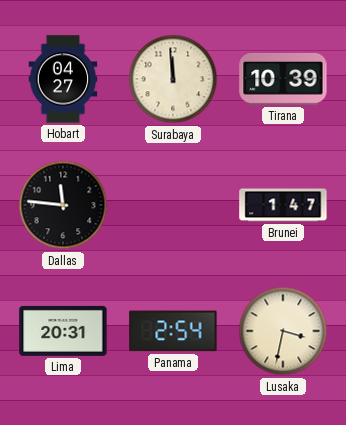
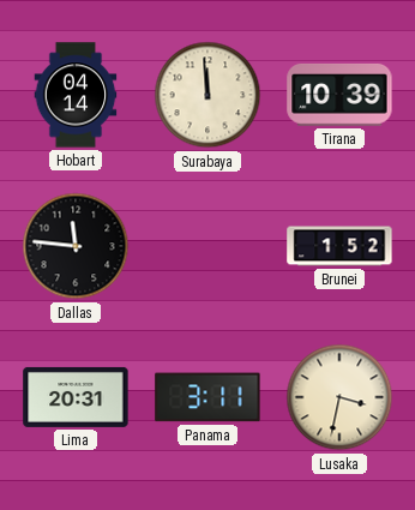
Hobart: 04:27 -> 04:14 (76, 95)
Brunei: 1:47 -> 1:52 (339, 246)
Panama: 2:54 -> 3:11 (207, 397)
